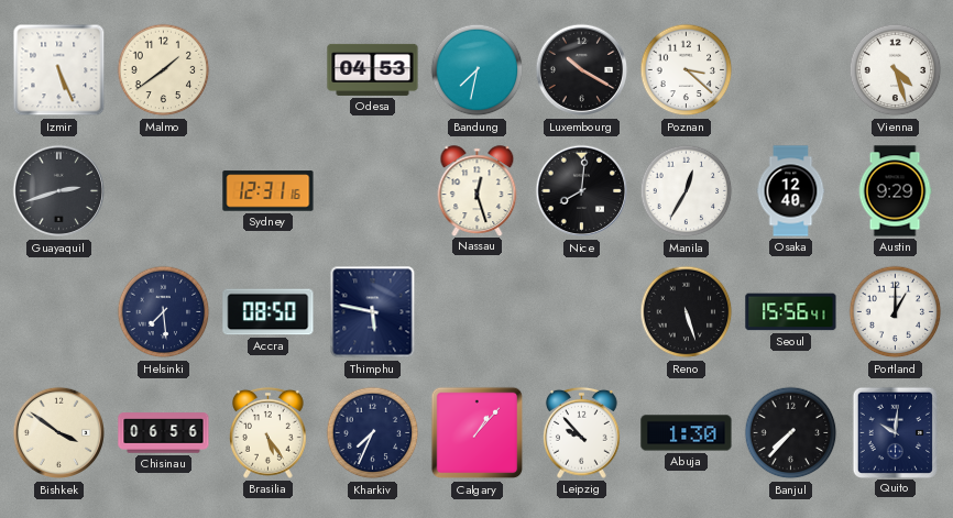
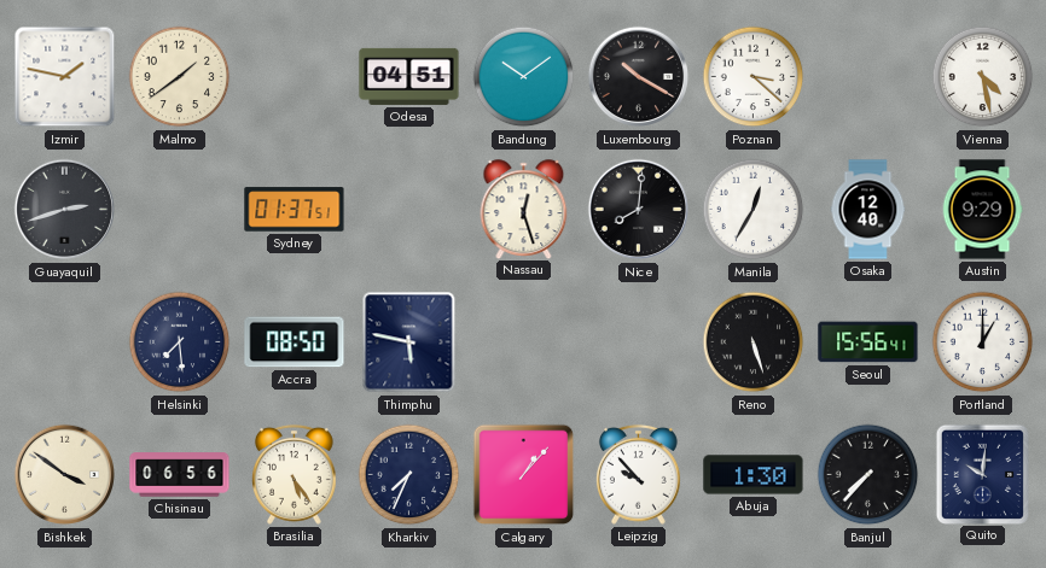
Izmir: 5:26 -> 1:47 (65, 77)
Odesa: 04:53 -> 04:51 (409, 76)
Bandung: 7:32 -> 10:09 (524, 77)
Vienna: 4:27 -> 4:28 (983, 77)
Sydney: 12:31 -> 01:37 (295, 210)
